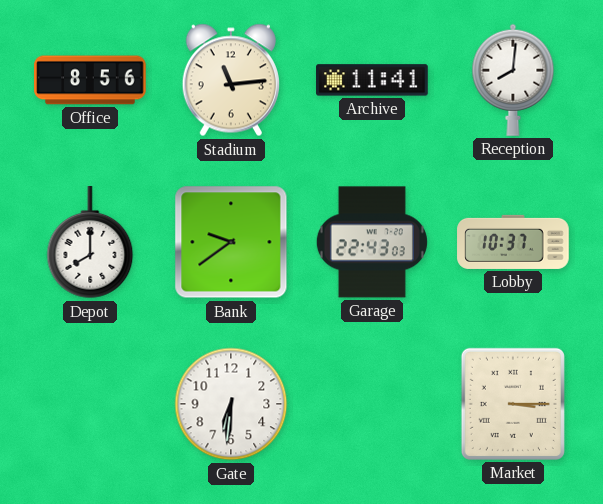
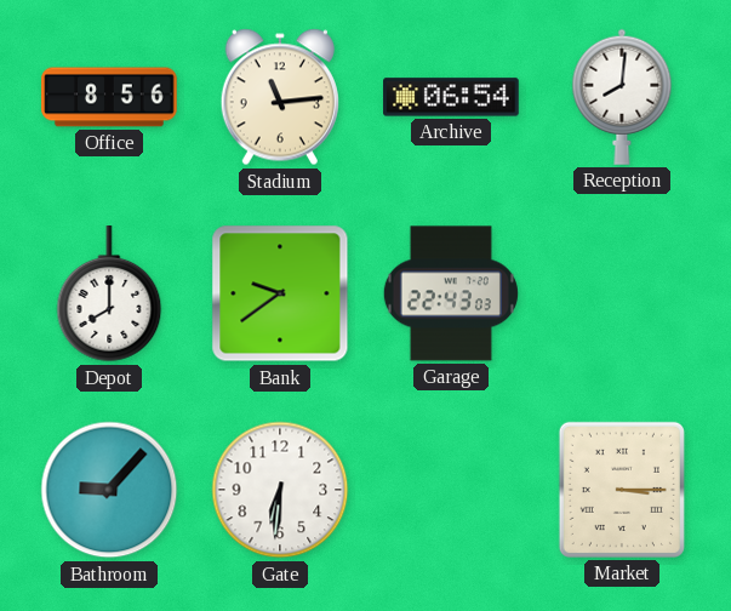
Archive: 11:41 -> 06:54 (451, 97)
Lobby: 10:37 -> none (513, 242)
Bathroom: none -> 9:07 (109, 490)
